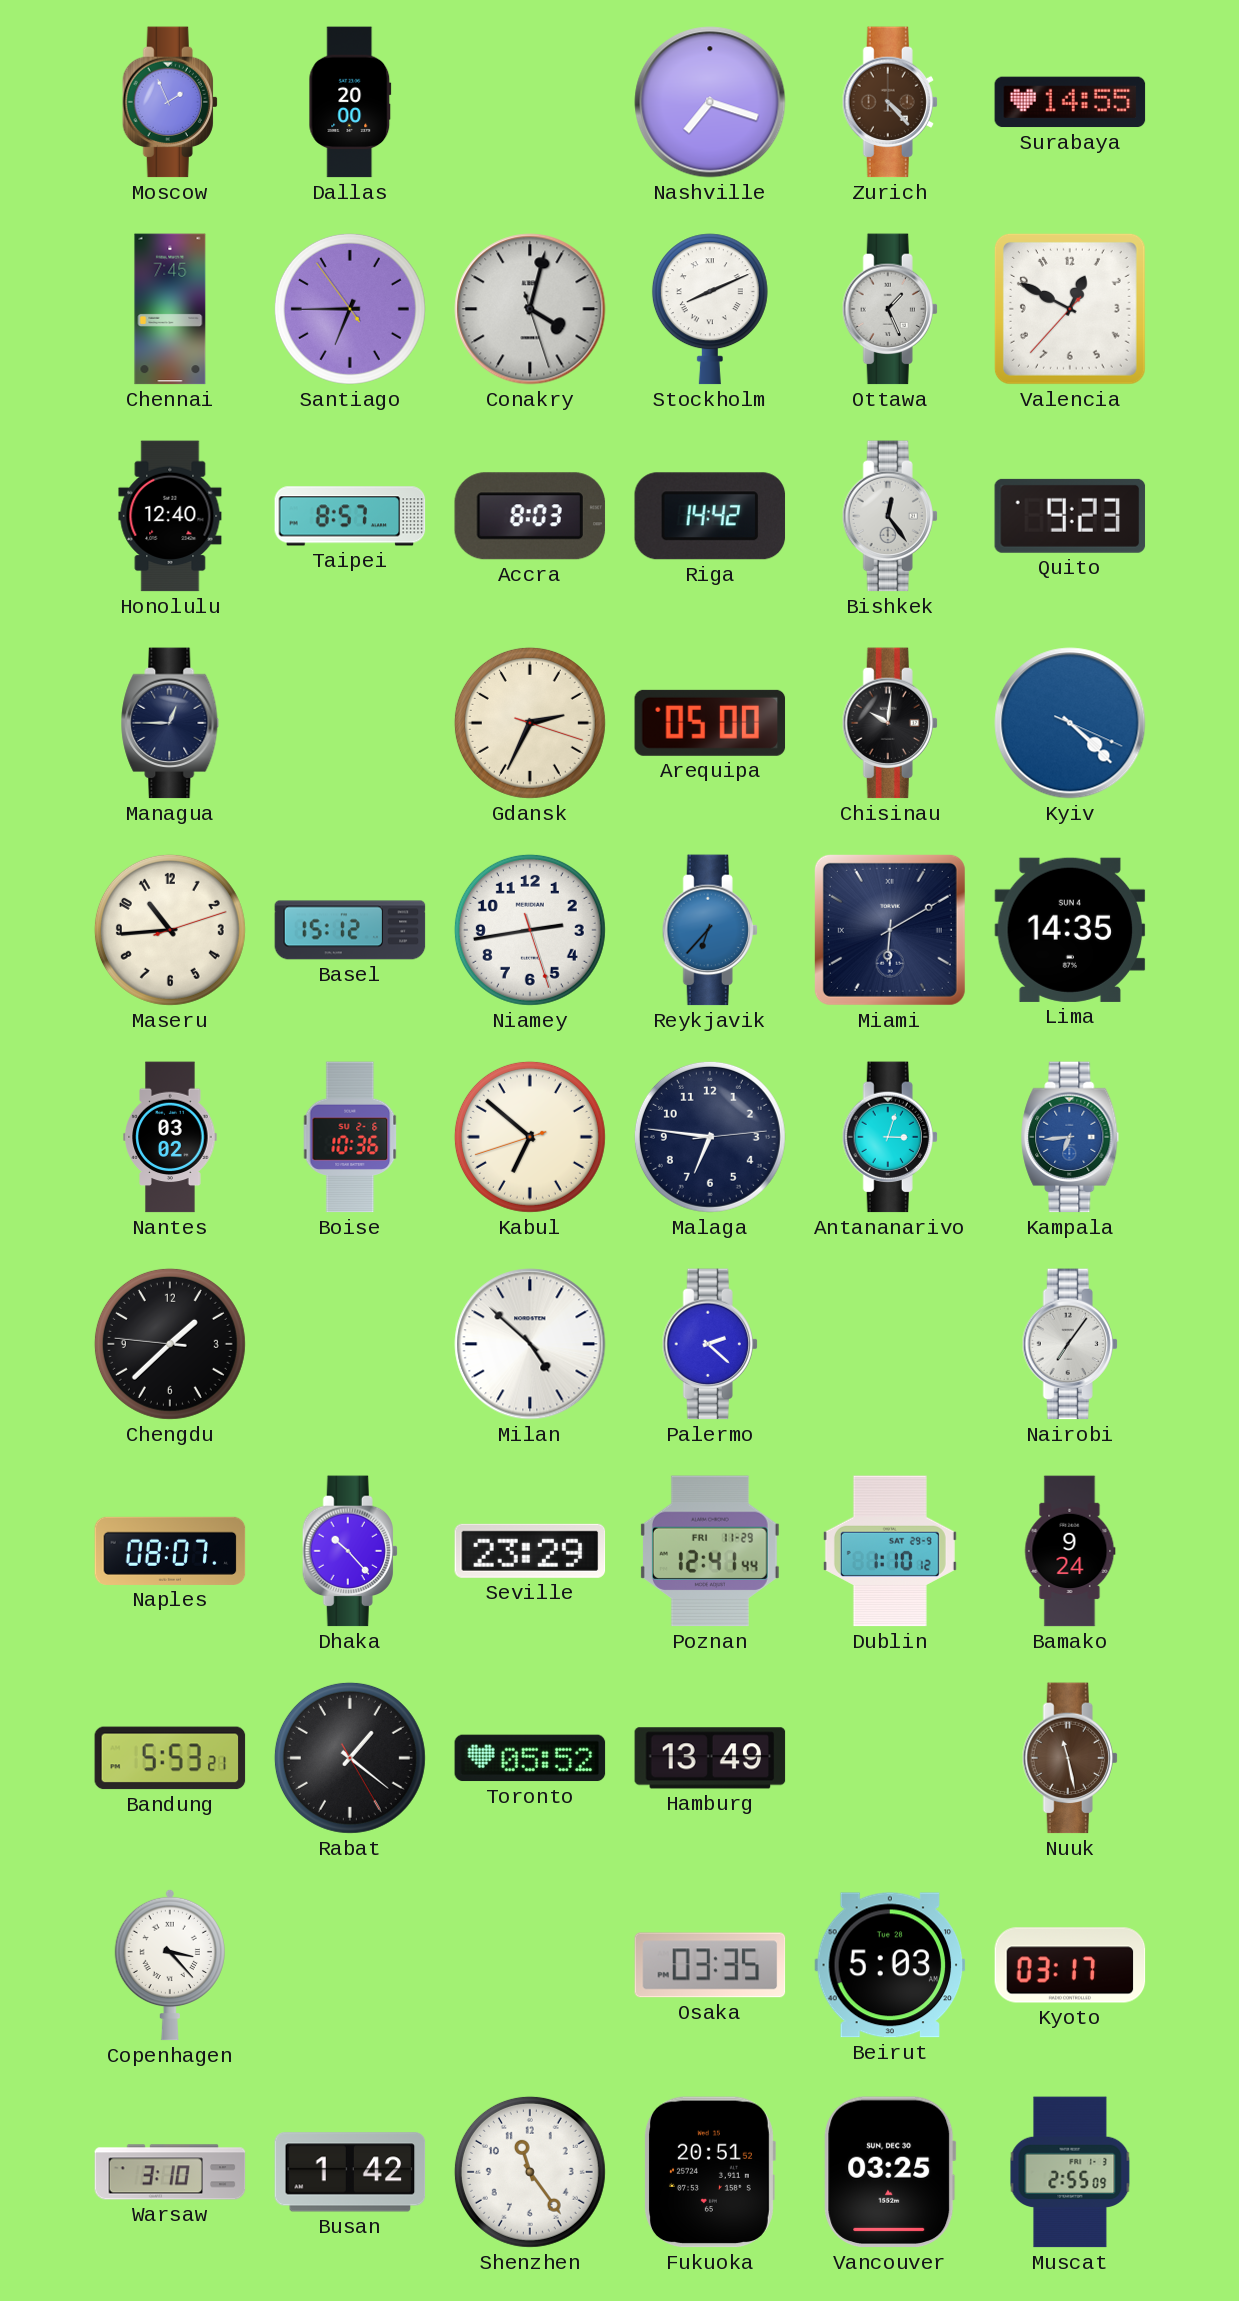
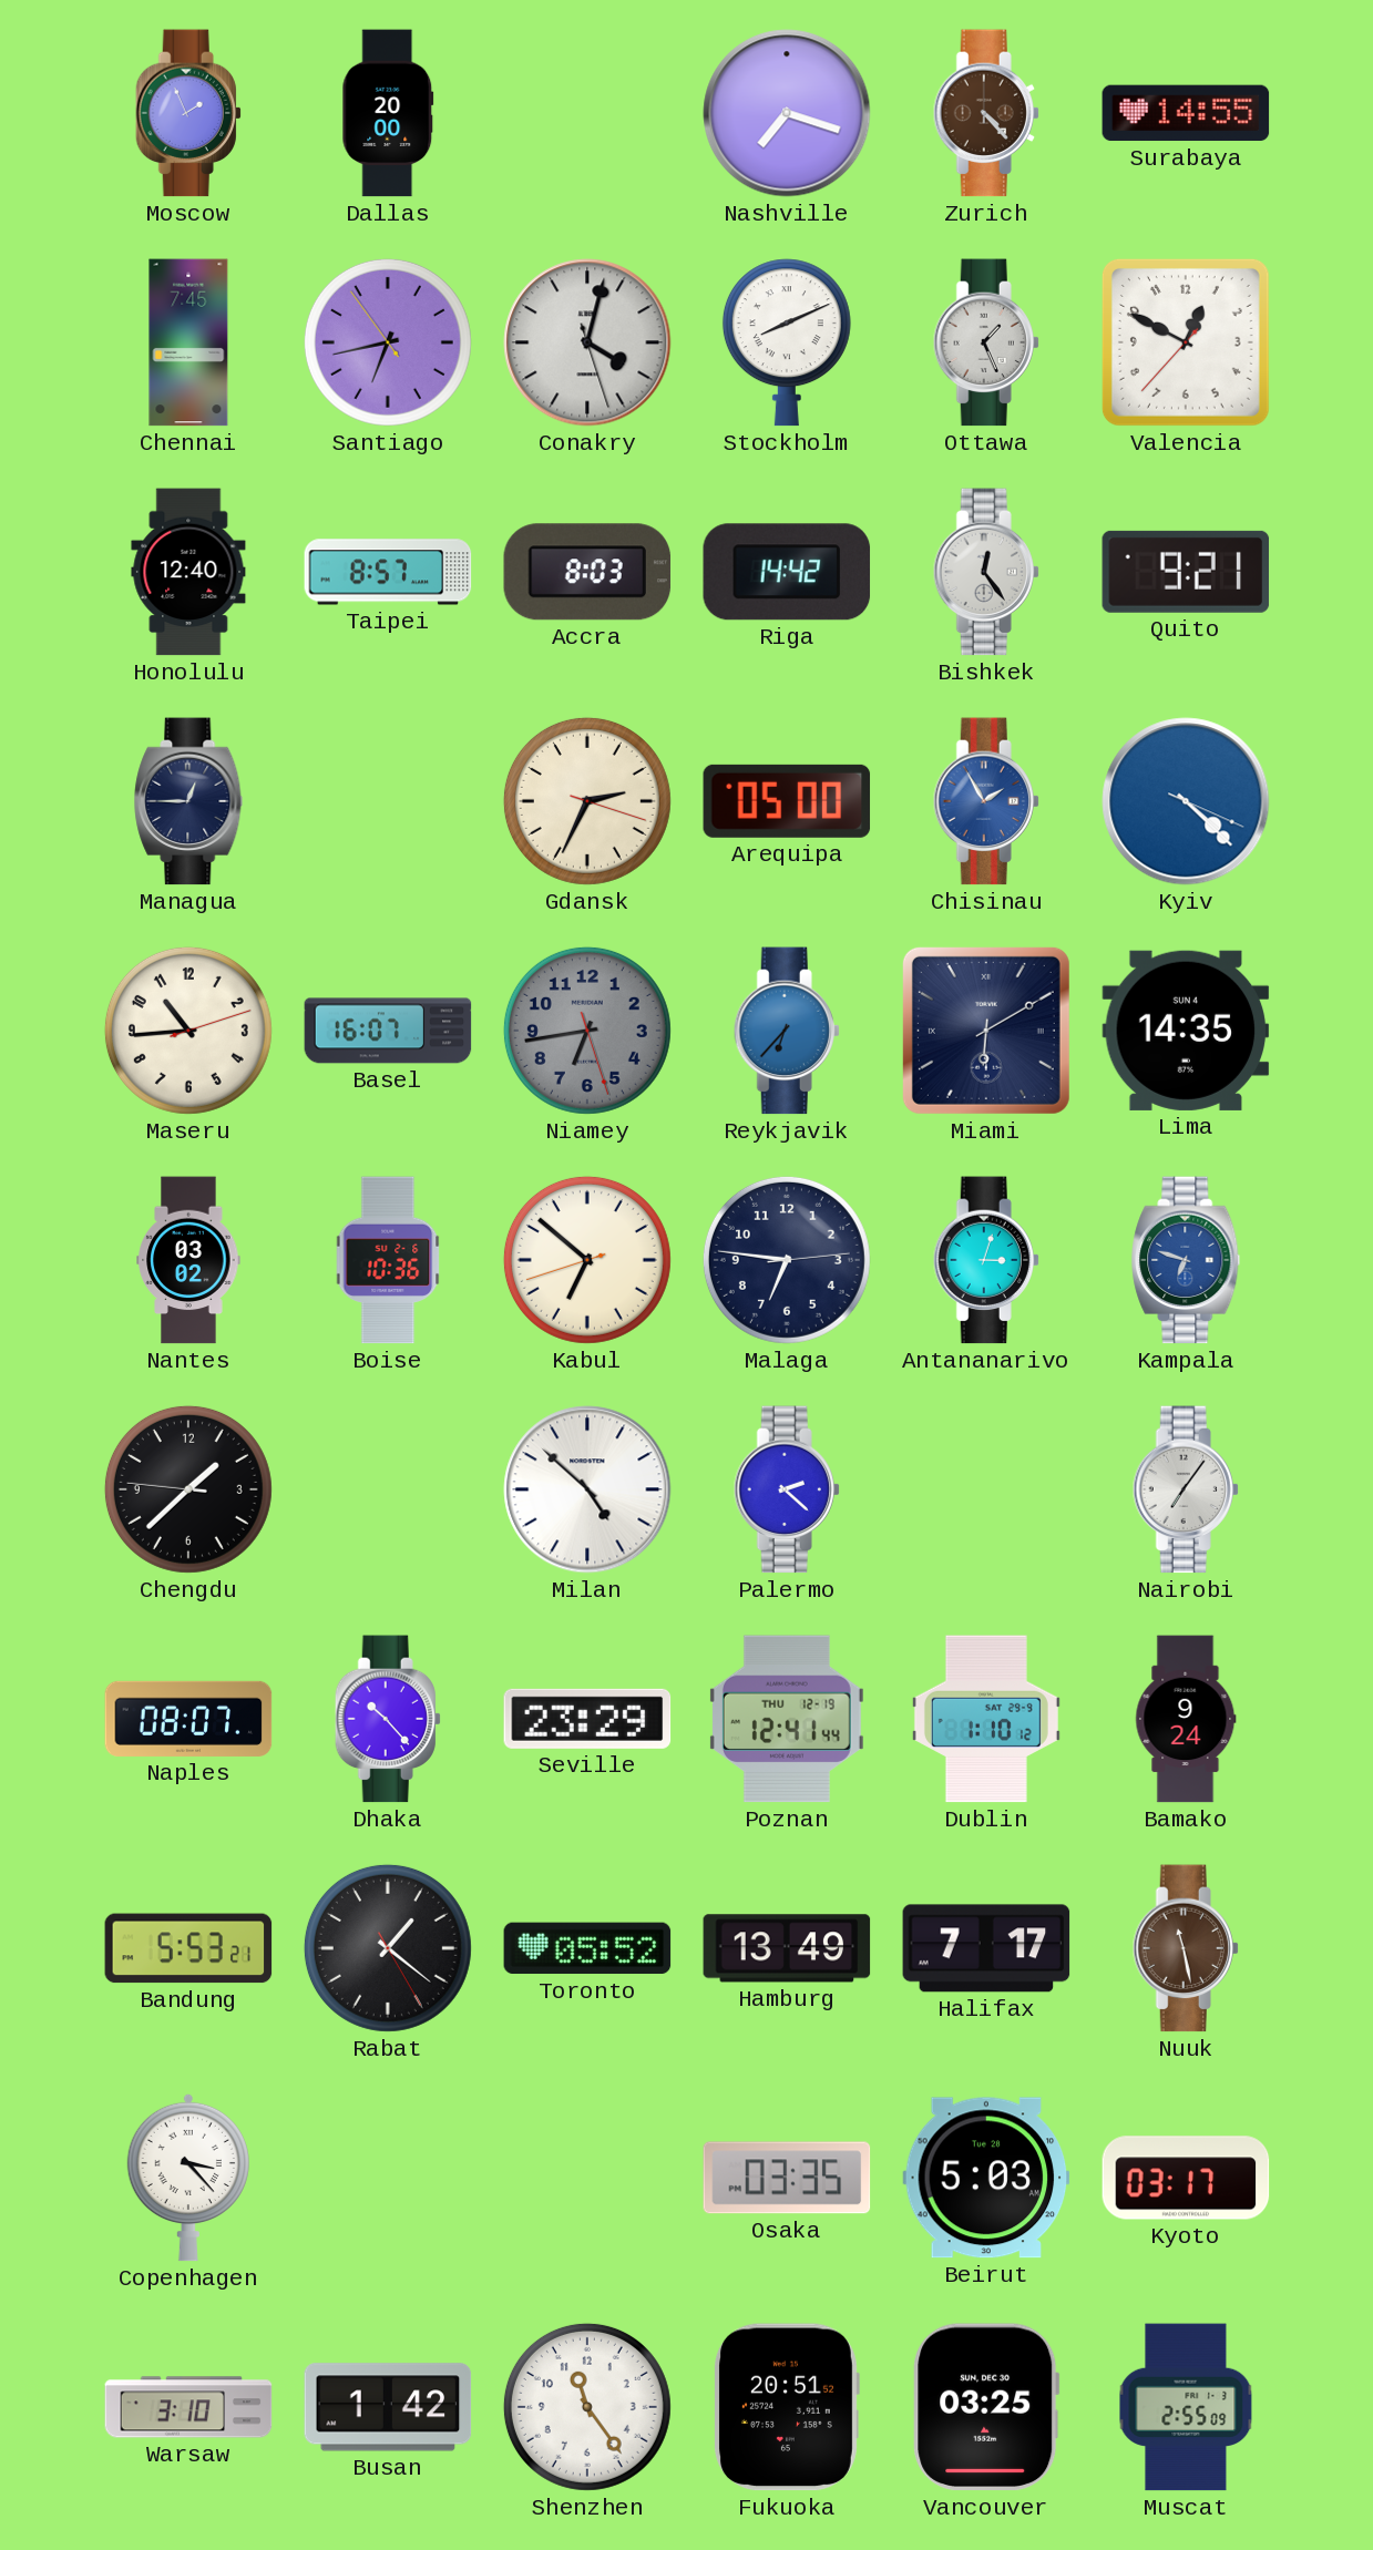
Santiago: 6:44 -> 6:42 (388, 342)
Quito: 9:23 -> 9:21 (1186, 572)
Chisinau: 10:01 -> 1:55 (986, 801)
Chisinau dial: black -> blue (986, 801)
Basel: 15:12 -> 16:07 (388, 1031)
Niamey: 2:43 -> 6:43 (587, 1031)
Niamey dial: white -> grey (587, 1031)
Kampala: 6:44 -> 6:48 (1186, 1260)
Poznan date: FRI 11-29 -> THU 12-19 (787, 1719)
Halifax: none -> 7:17 (986, 1948)
